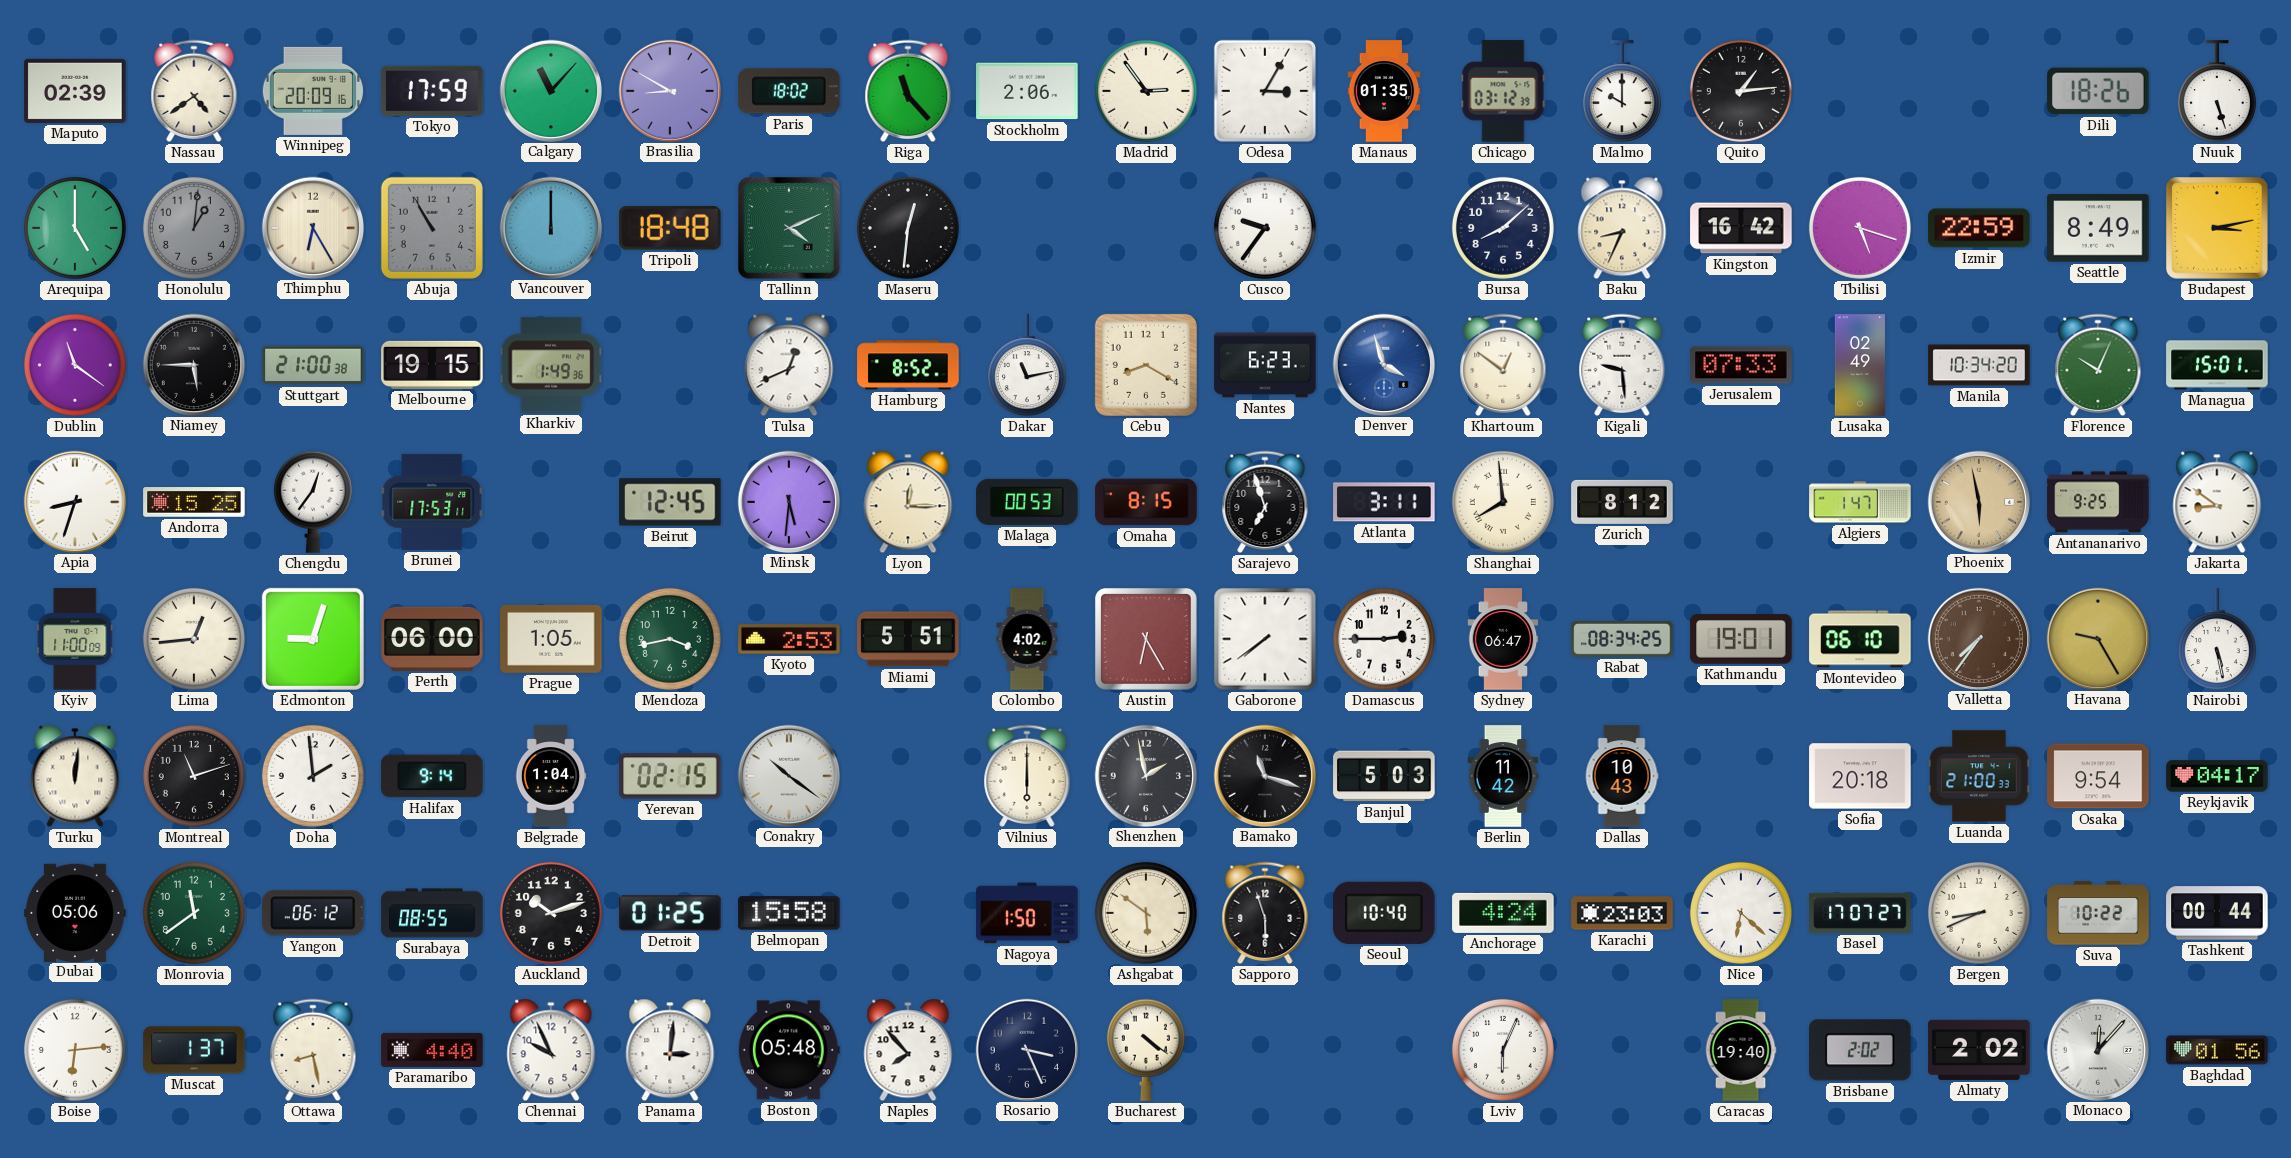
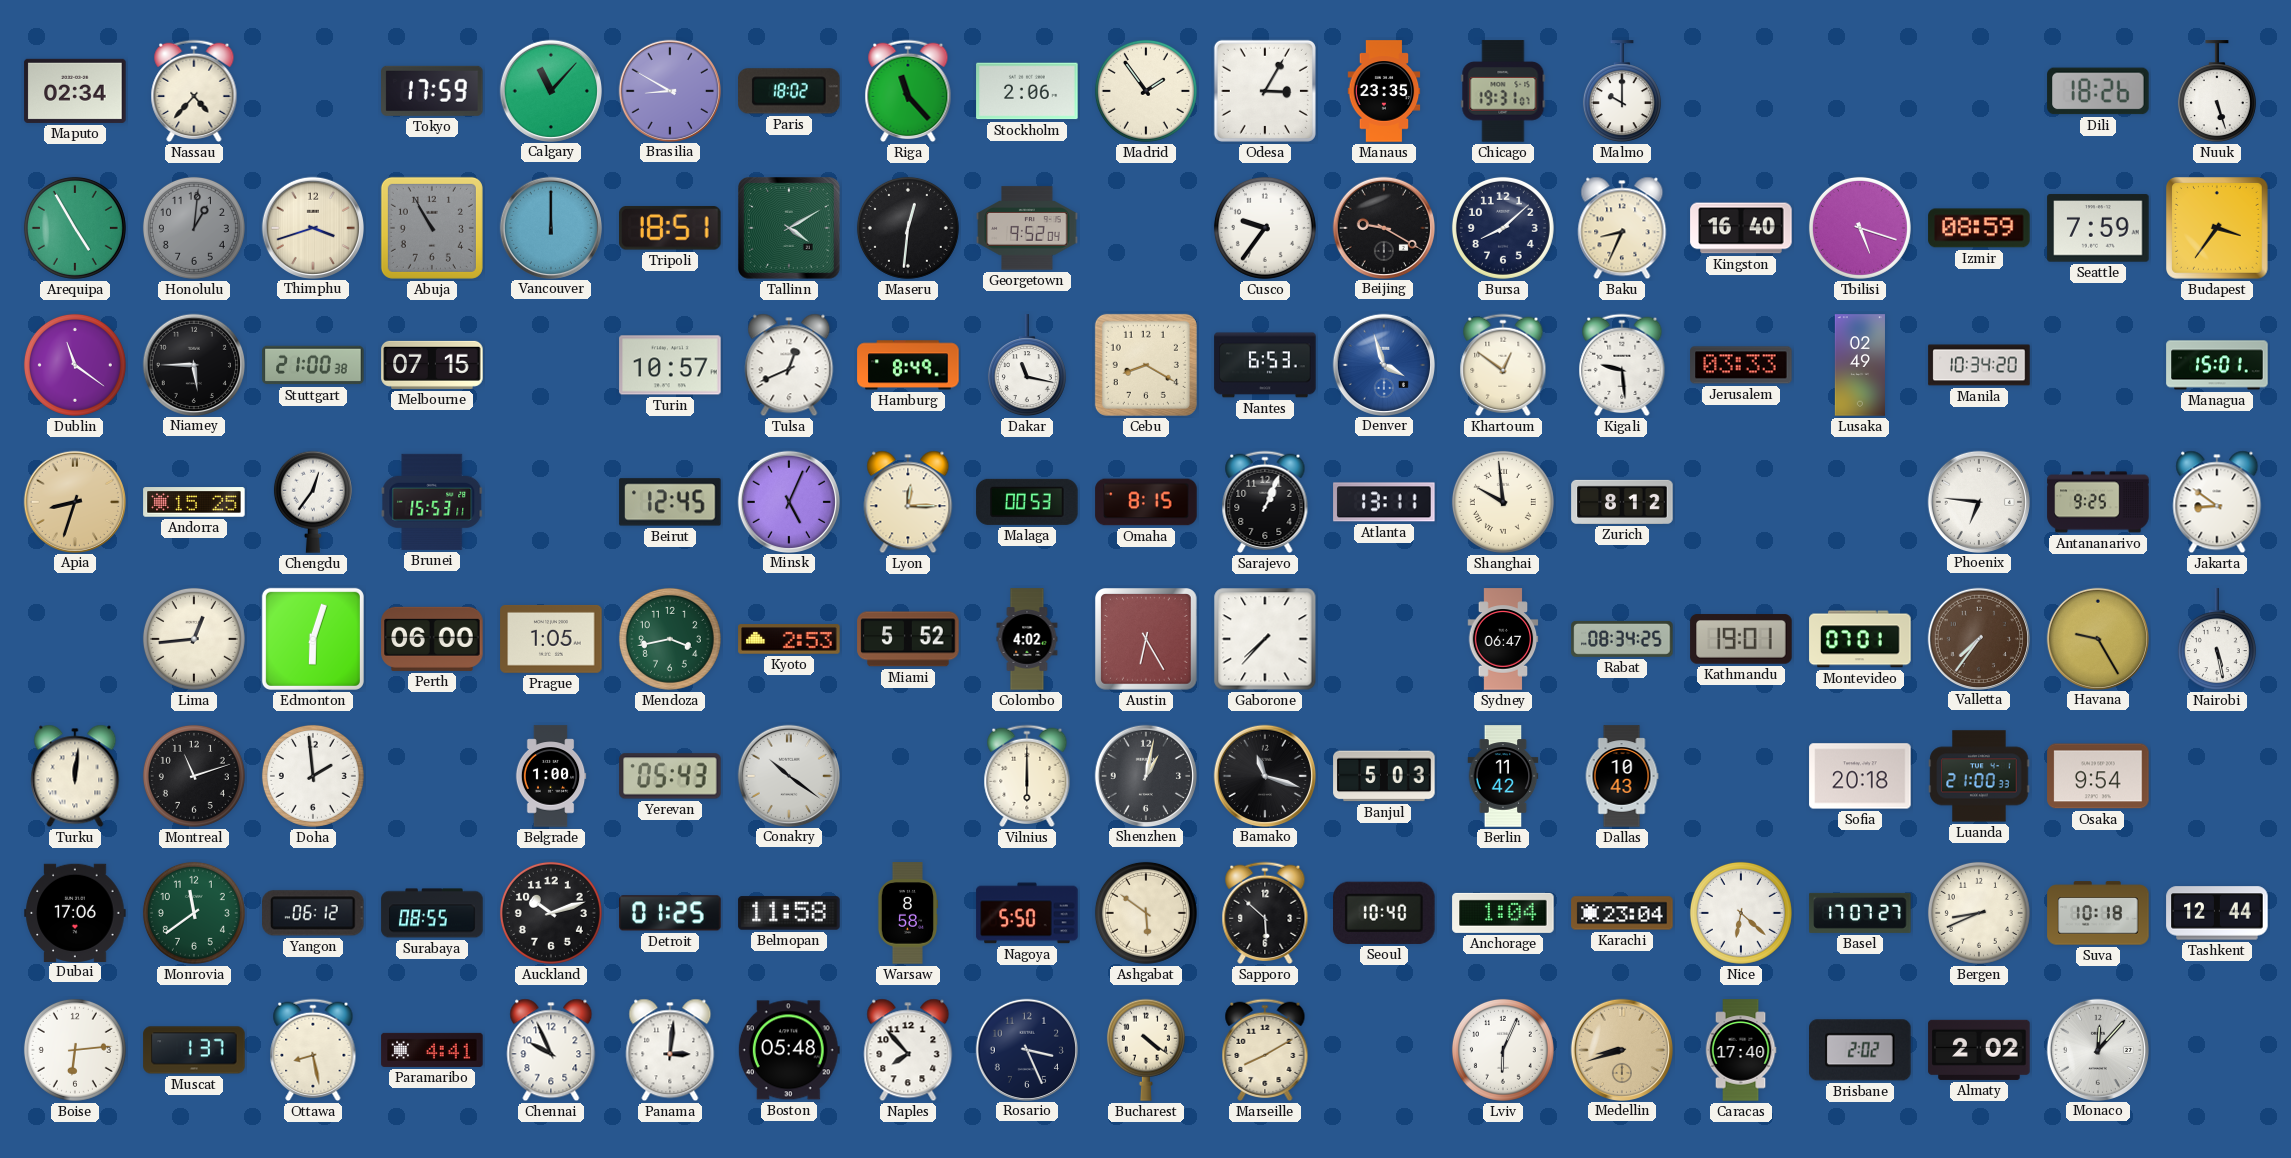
Maputo: 02:39 -> 02:34 (75, 91)
Nassau: 4:39 -> 4:37 (194, 91)
Winnipeg: 20:09 -> none (313, 91)
Madrid: 2:54 -> 1:54 (1146, 91)
Manaus: 01:35 -> 23:35 (1384, 91)
Chicago: 03:12 -> 19:31 (1503, 91)
Quito: 1:14 -> none (1741, 91)
Arequipa: 5:00 -> 4:55 (75, 228)
Thimphu: 6:25 -> 3:42 (312, 227)
Tripoli: 18:48 -> 18:51 (671, 228)
Tallinn: 4:11 -> 4:10 (790, 229)
Georgetown: none -> 9:52 (1027, 228)
Beijing: none -> 9:20 (1383, 227)
Kingston: 16:42 -> 16:40 (1741, 228)
Izmir: 22:59 -> 08:59 (1979, 228)
Seattle: 8:49 -> 7:59 (2098, 228)
Budapest: 3:13 -> 3:36 (2218, 229)
Melbourne: 19:15 -> 07:15 (432, 365)
Kharkiv: 1:49 -> none (551, 365)
Turin: none -> 10:57 (670, 365)
Hamburg: 8:52 -> 8:49 (908, 365)
Dakar: 11:13 -> 11:17 (1027, 366)
Nantes: 6:23 -> 6:53 (1265, 365)
Jerusalem: 07:33 -> 03:33 (1741, 365)
Florence: 10:04 -> none (2098, 365)
Apia dial: white -> champagne (74, 501)
Brunei: 17:53 -> 15:53 (432, 502)
Minsk: 5:31 -> 5:04 (788, 501)
Sarajevo: 6:57 -> 1:04 (1265, 502)
Atlanta: 3:11 -> 13:11 (1384, 502)
Shanghai: 7:59 -> 9:59 (1503, 502)
Algiers: 1:47 -> none (1860, 502)
Phoenix: 5:58 -> 6:46 (1978, 501)
Phoenix dial: champagne -> white (1978, 501)
Kyiv: 11:00 -> none (75, 639)
Edmonton: 9:03 -> 6:03 (313, 639)
Miami: 5:51 -> 5:52 (908, 639)
Gaborone: 7:39 -> 7:37 (1265, 639)
Damascus: 2:45 -> none (1384, 639)
Montevideo: 06:10 -> 07:01 (1860, 639)
Halifax: 9:14 -> none (432, 776)
Belgrade: 1:04 -> 1:00 (551, 776)
Yerevan: 02:15 -> 05:43 (670, 776)
Shenzhen: 1:58 -> 1:02 (1145, 775)
Reykjavik: 04:17 -> none (2217, 776)
Dubai: 05:06 -> 17:06 (75, 912)
Belmopan: 15:58 -> 11:58 (789, 913)
Warsaw: none -> 8:58 (908, 913)
Nagoya: 1:50 -> 5:50 (1027, 913)
Sapporo: 5:57 -> 5:52 (1265, 913)
Anchorage: 4:24 -> 1:04 (1503, 913)
Karachi: 23:03 -> 23:04 (1622, 913)
Suva: 10:22 -> 10:18 (2098, 913)
Tashkent: 00:44 -> 12:44 (2217, 913)
Paramaribo: 4:40 -> 4:41 (432, 1050)
Marseille: none -> 8:10 (1265, 1050)
Medellin: none -> 8:42 (1621, 1049)
Caracas: 19:40 -> 17:40 (1741, 1050)
Baghdad: 01:56 -> none (2217, 1050)
